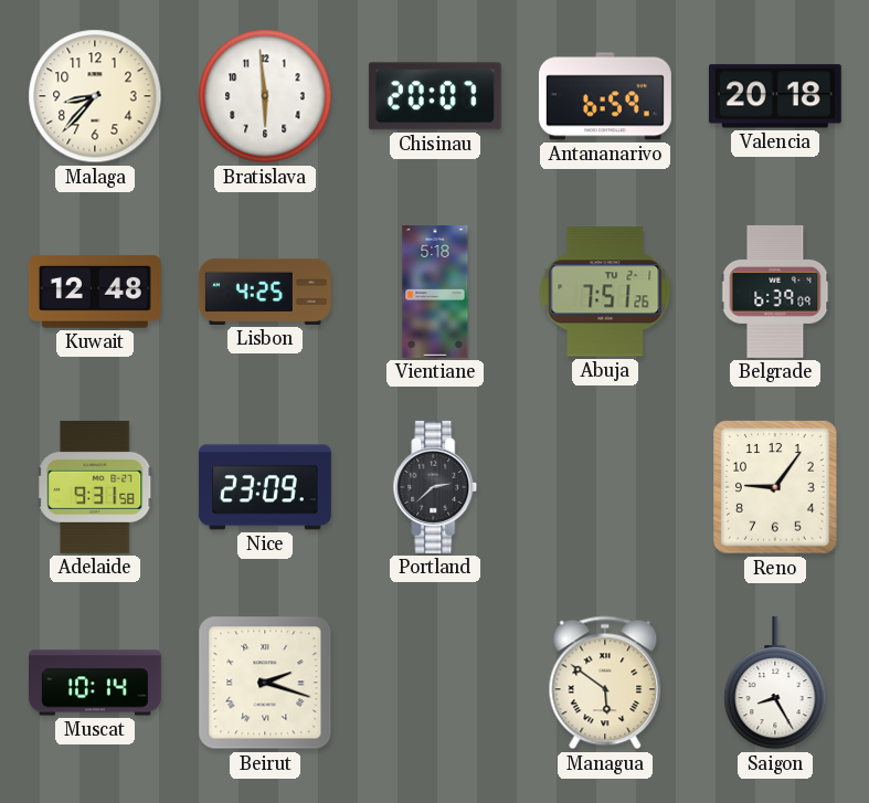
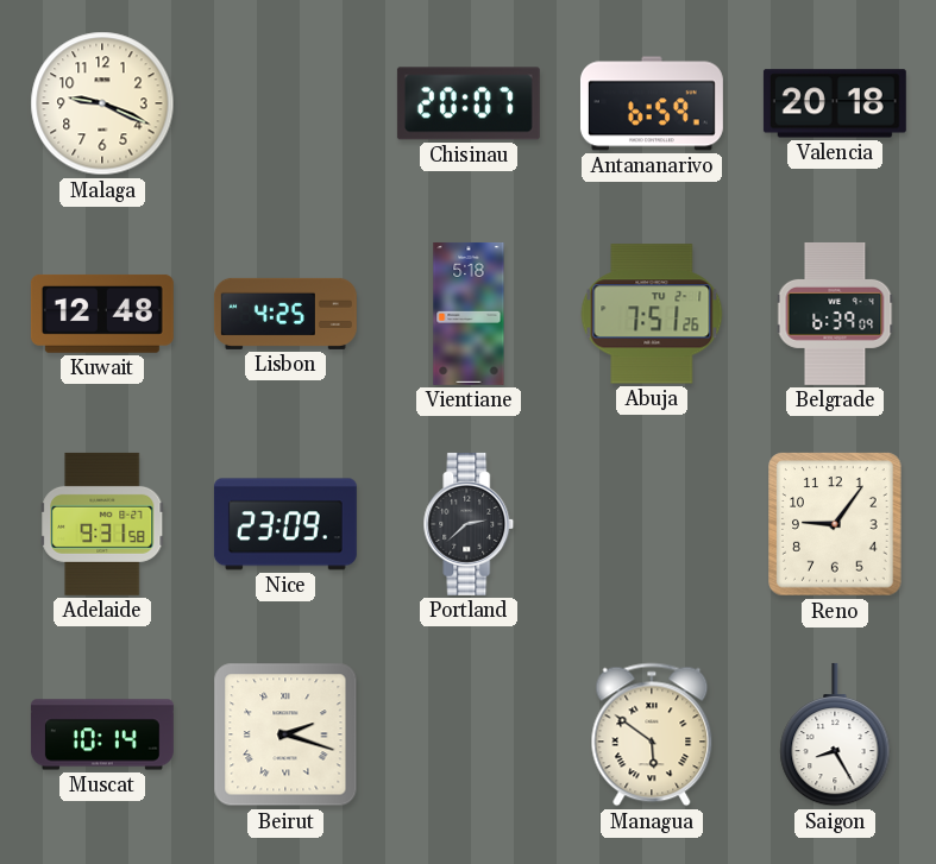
Malaga: 8:37 -> 9:19 (102, 103)
Bratislava: 5:59 -> none (265, 96)
